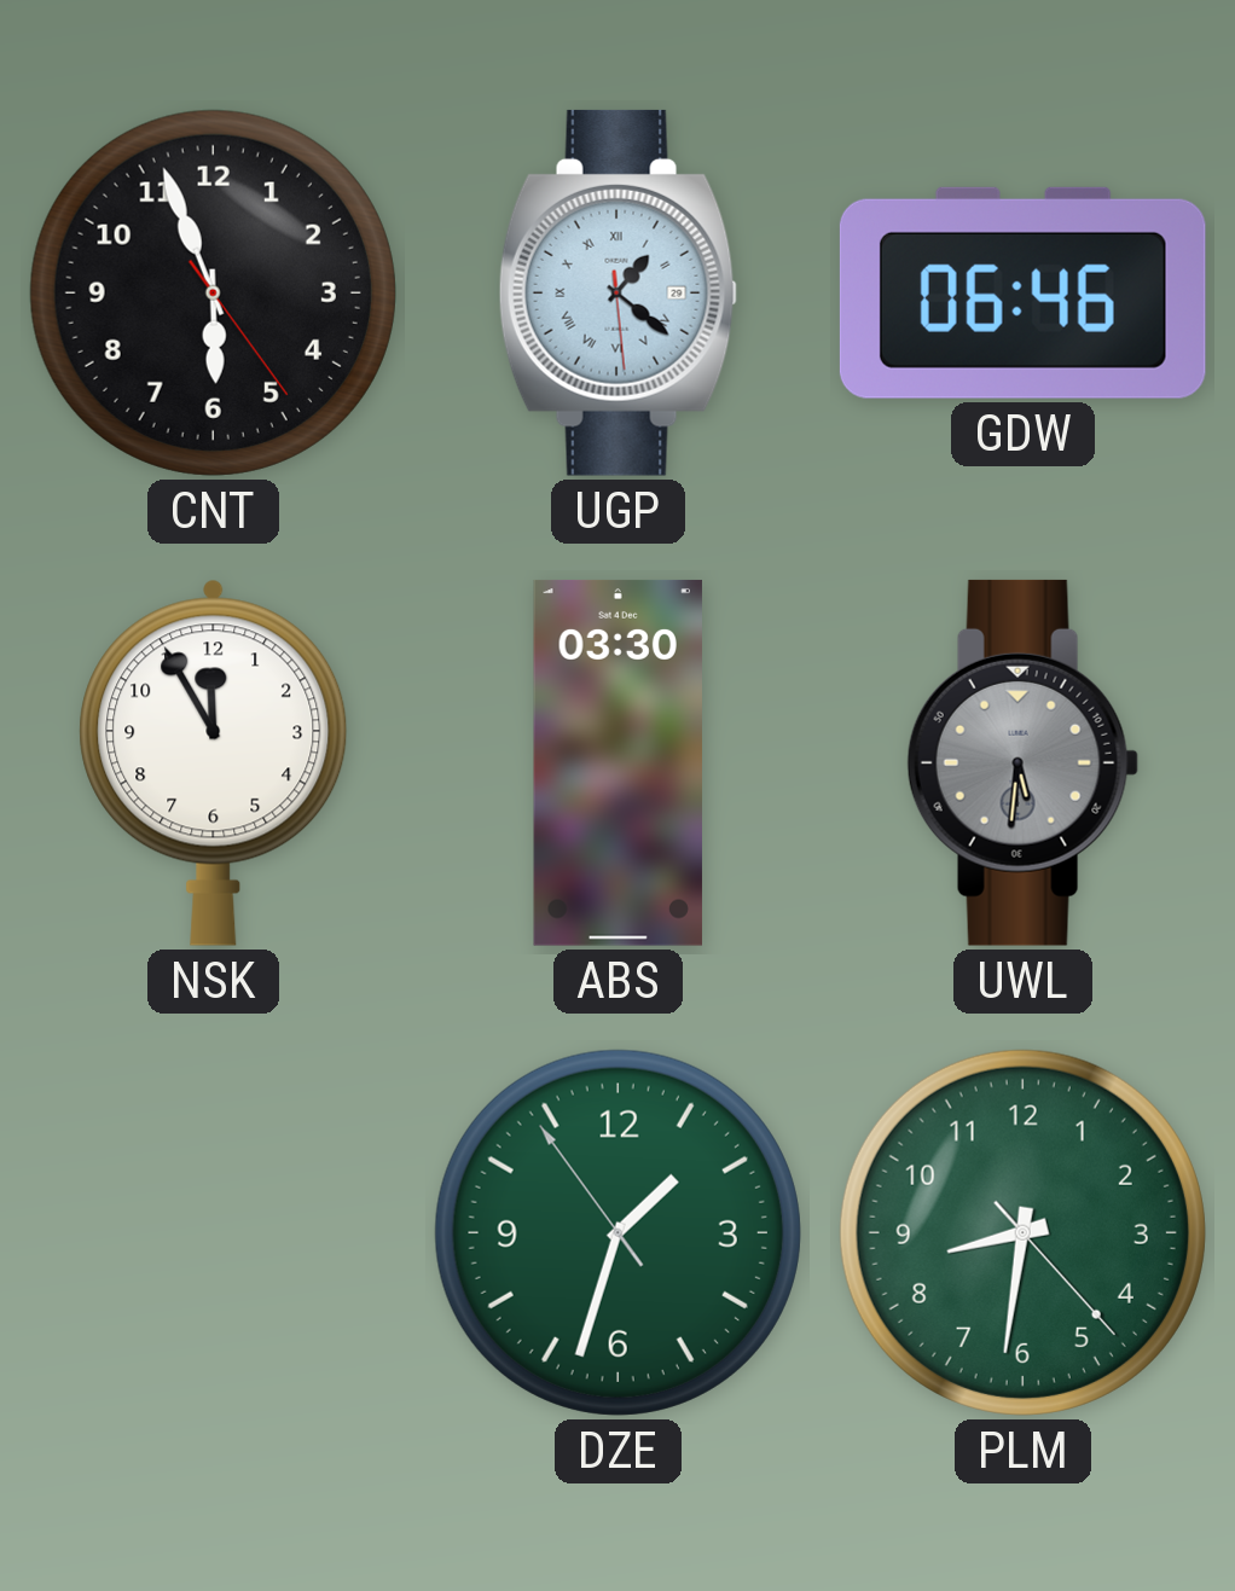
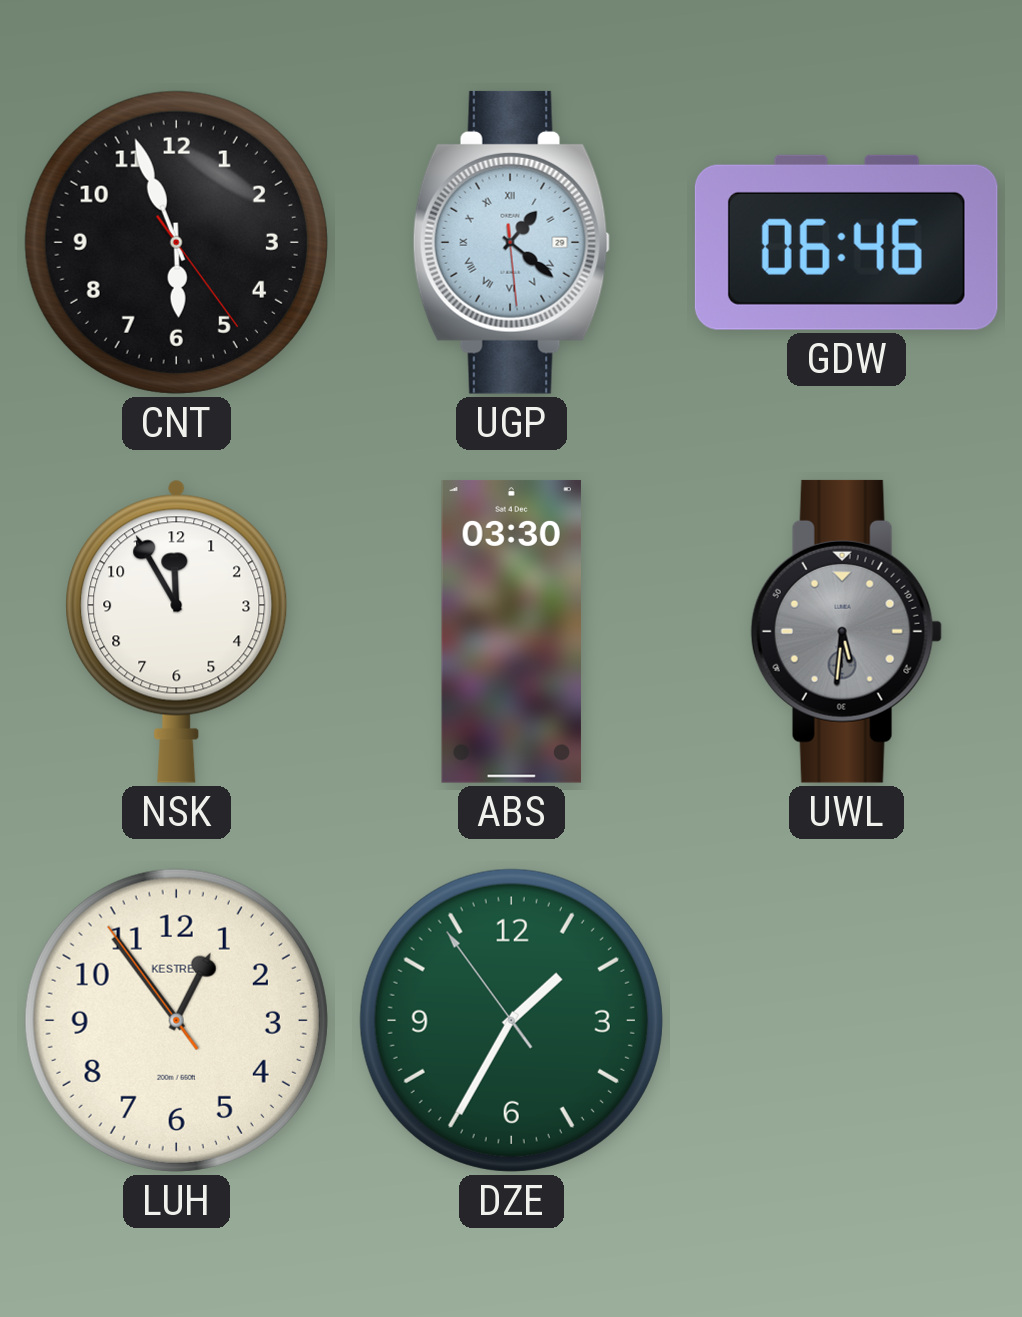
LUH: none -> 12:53 (176, 1020)
DZE: 1:32 -> 1:34 (511, 1020)
PLM: 8:31 -> none (1022, 1232)
